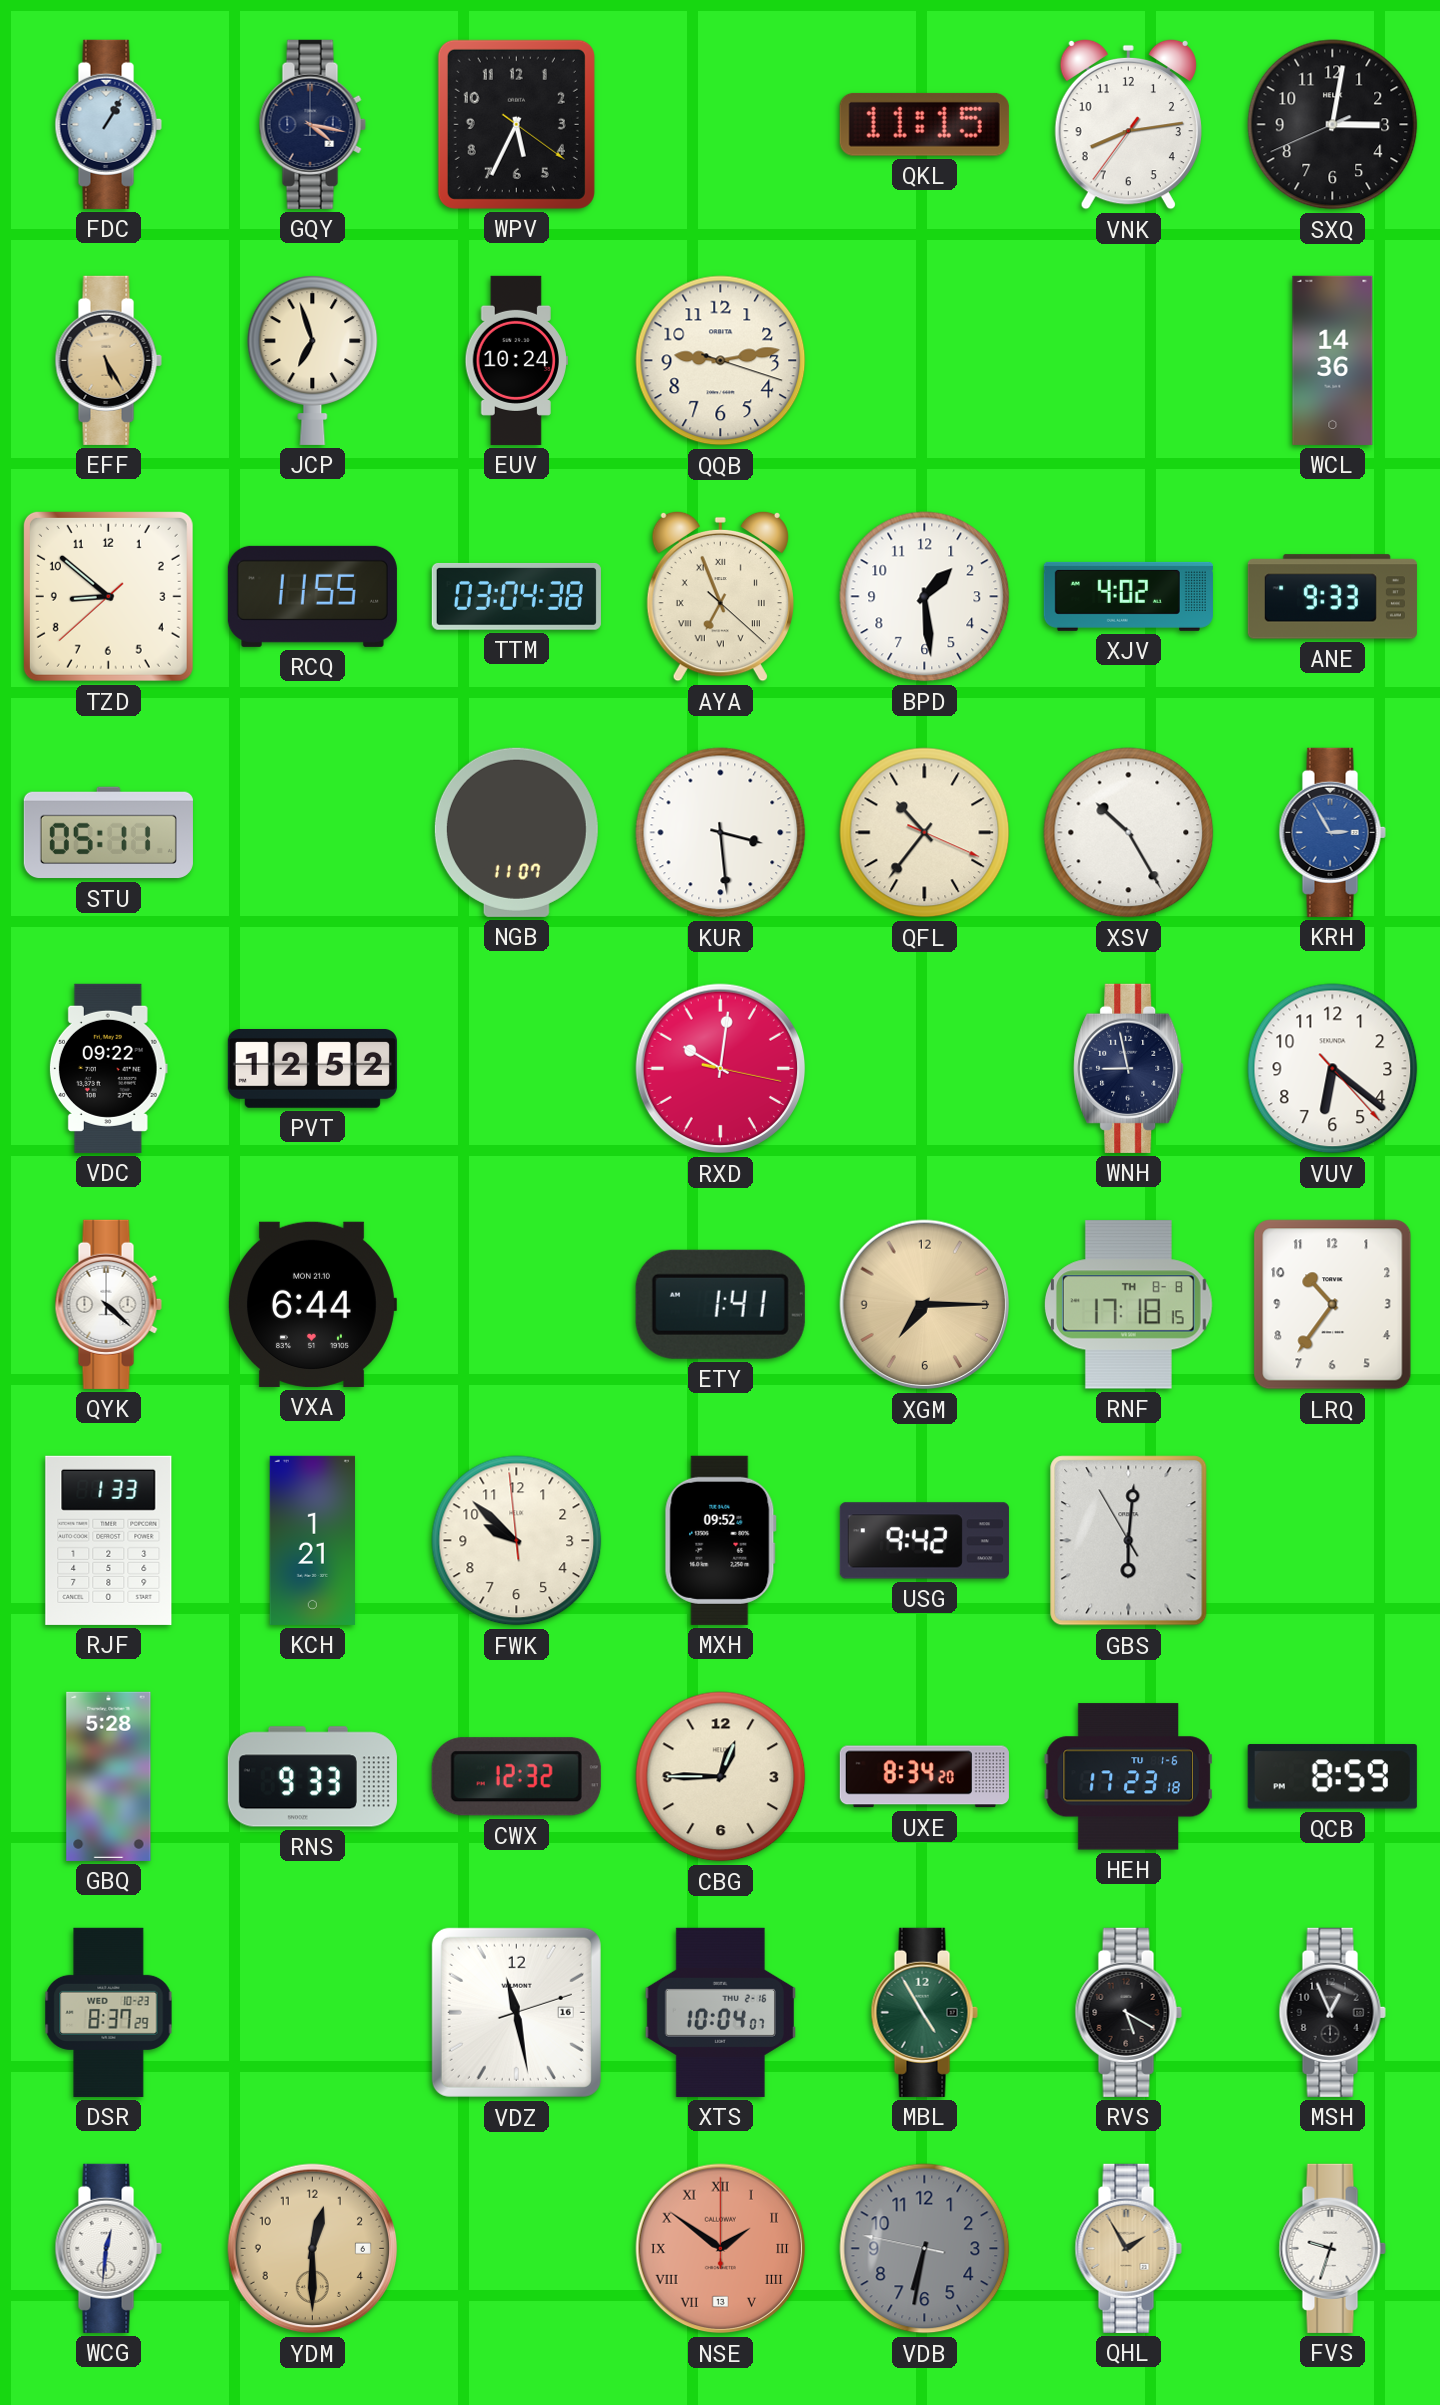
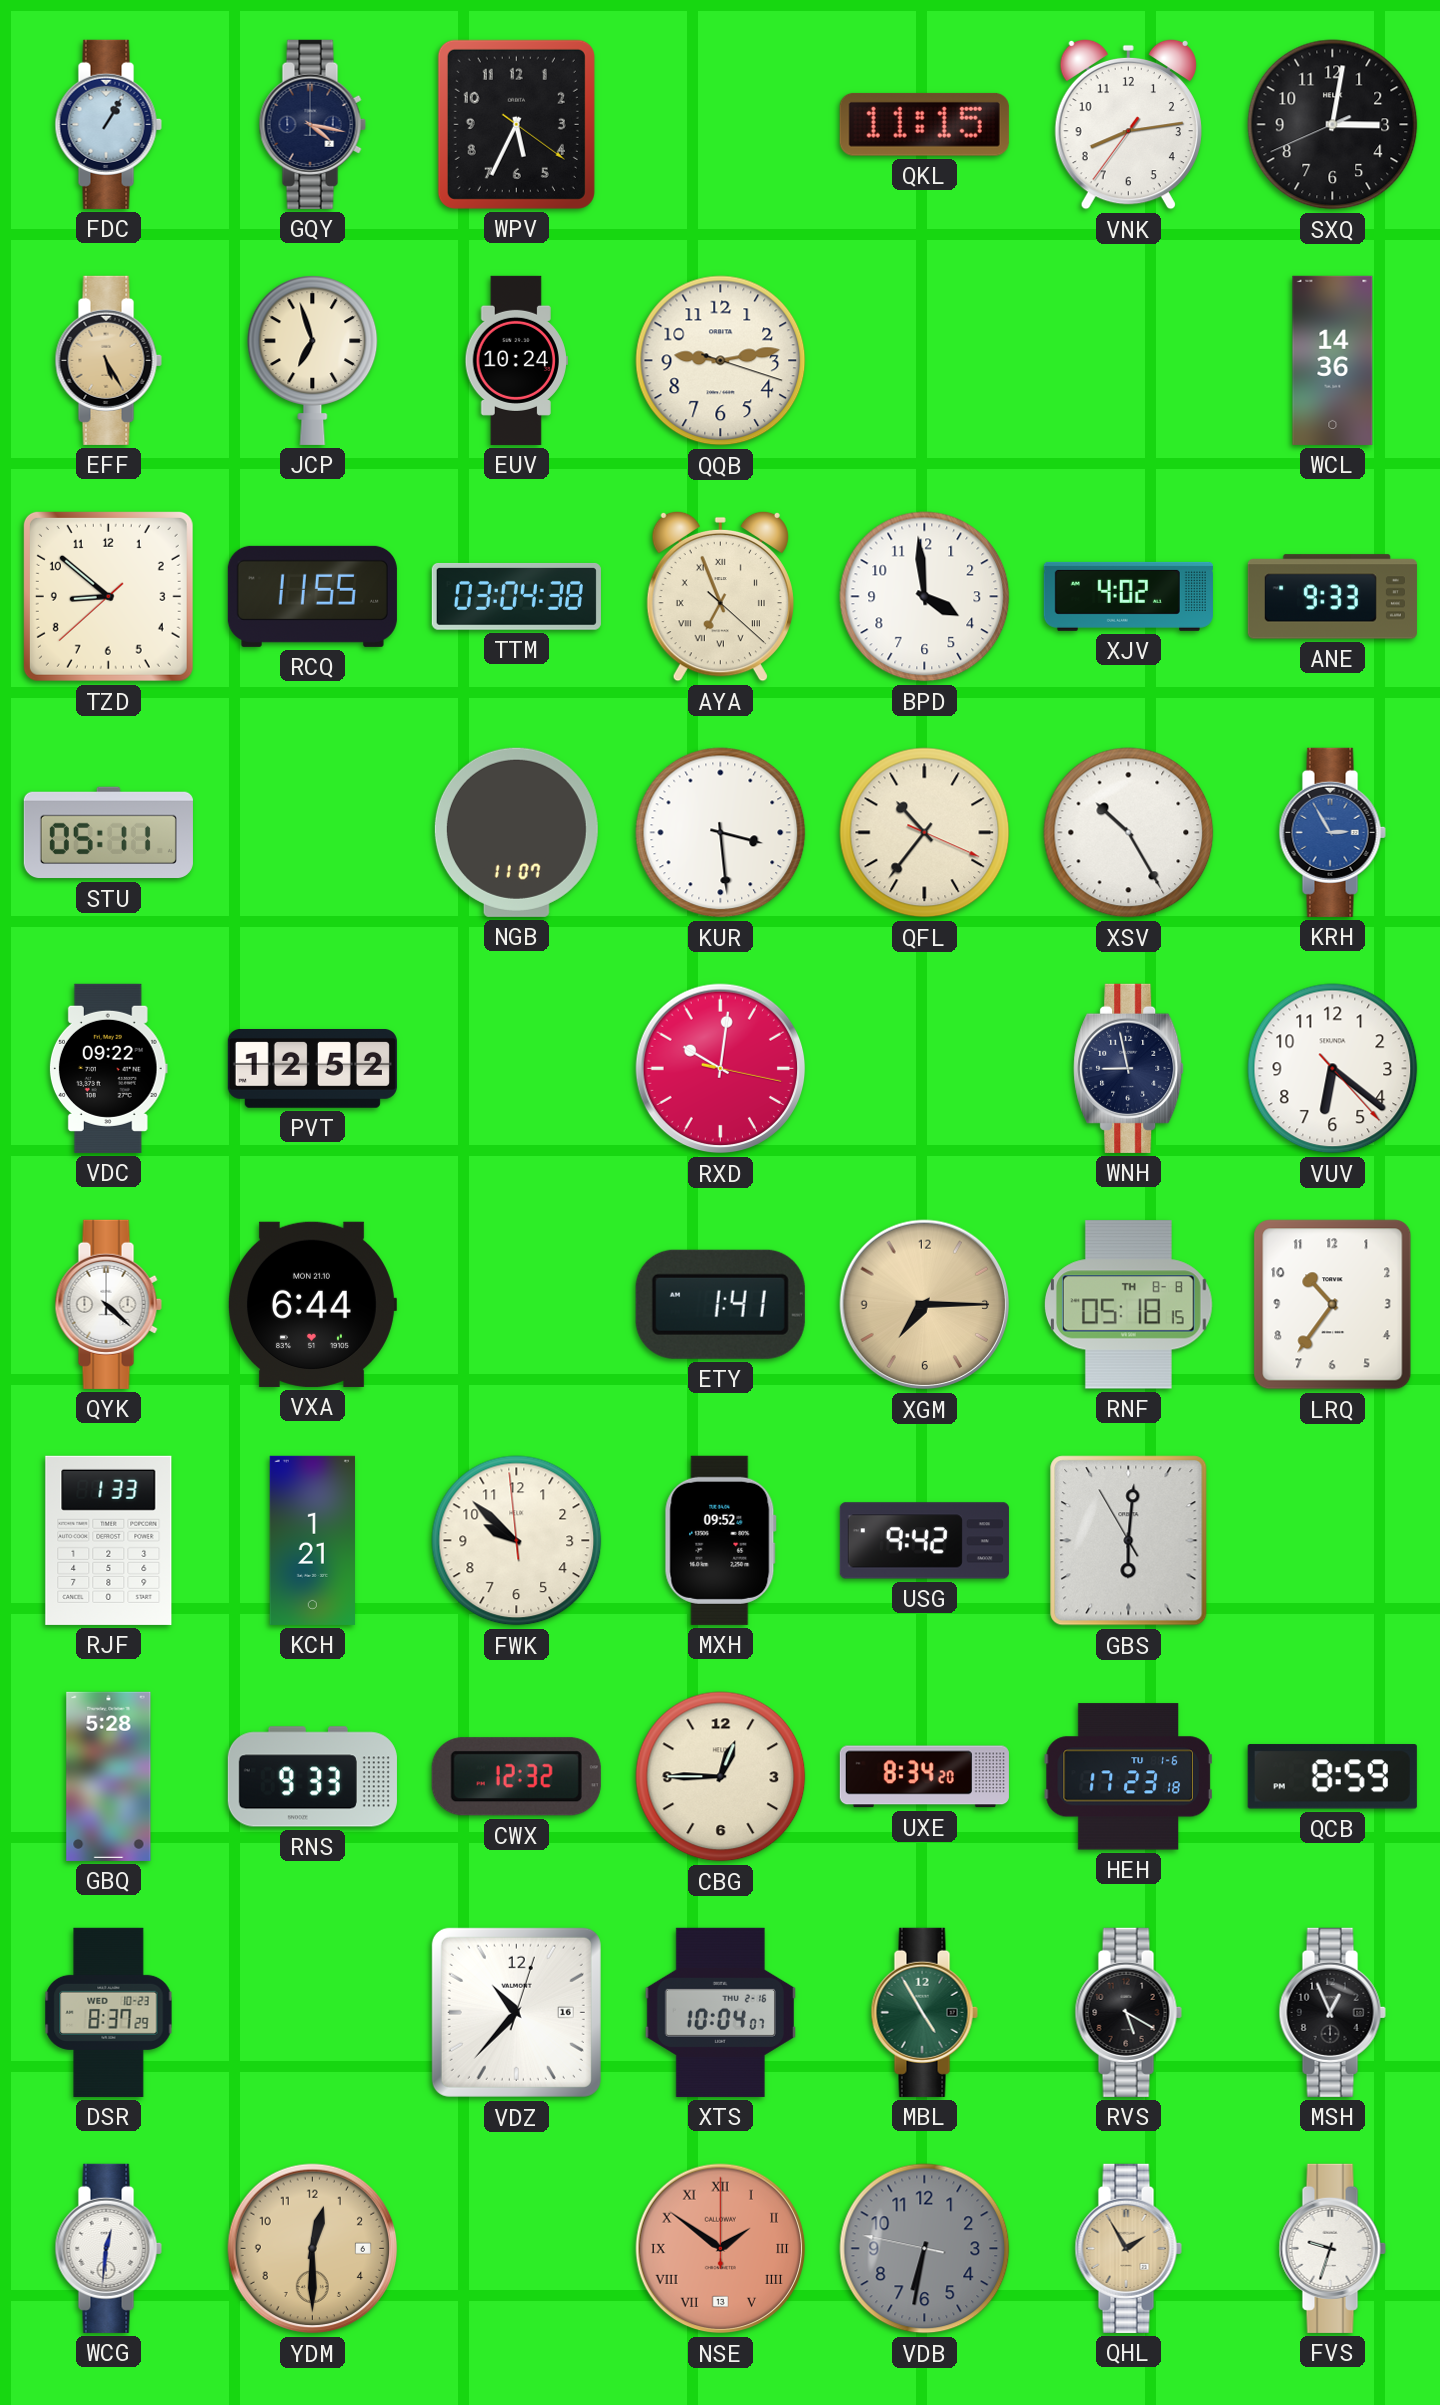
BPD: 1:29 -> 3:59 (925, 597)
RNF: 17:18 -> 05:18 (1128, 1305)
VDZ: 11:28 -> 10:37 (516, 2012)
